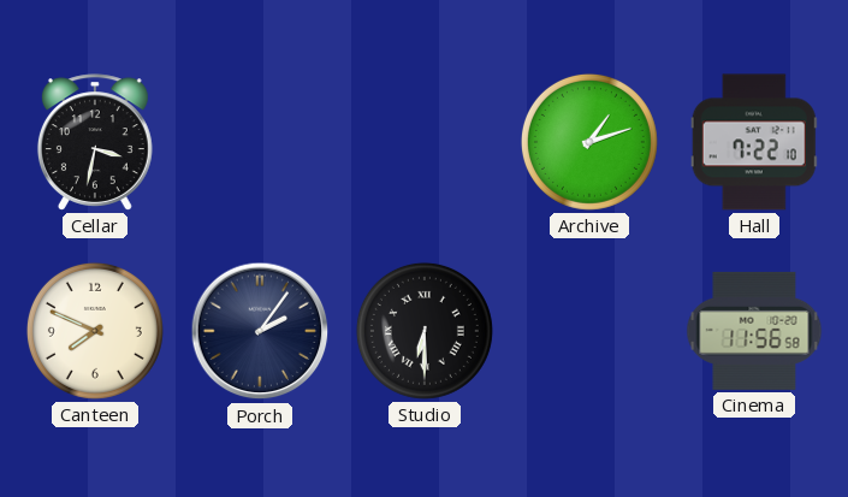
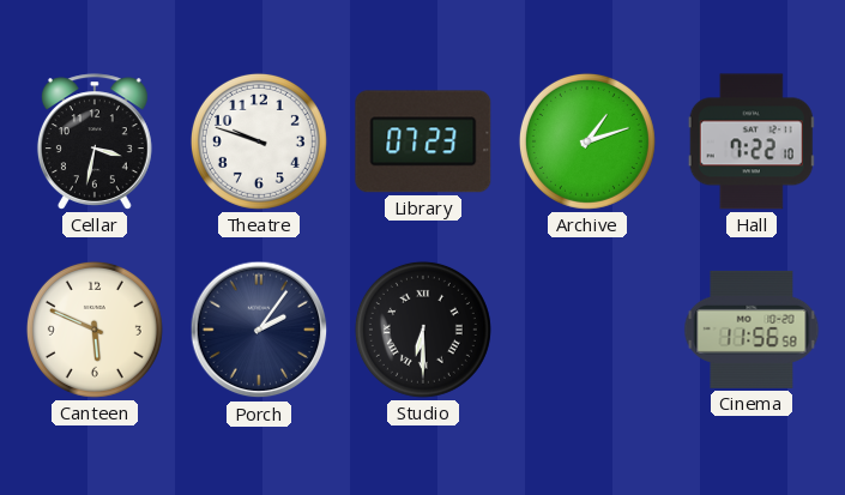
Theatre: none -> 9:48 (259, 141)
Library: none -> 07:23 (423, 141)
Canteen: 7:49 -> 5:49 (95, 330)
